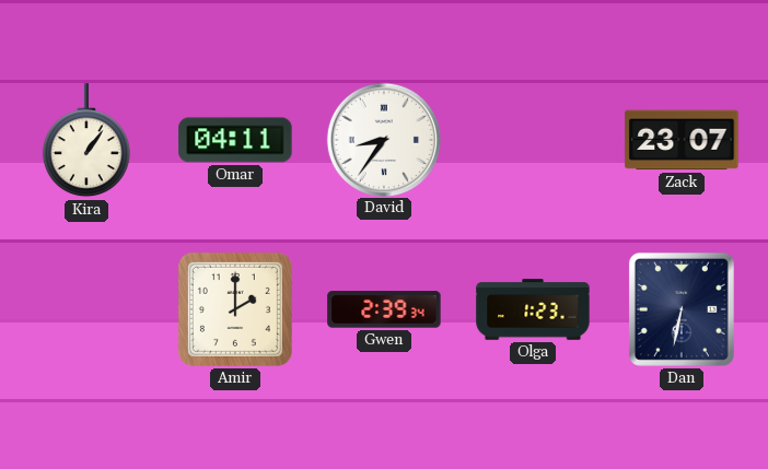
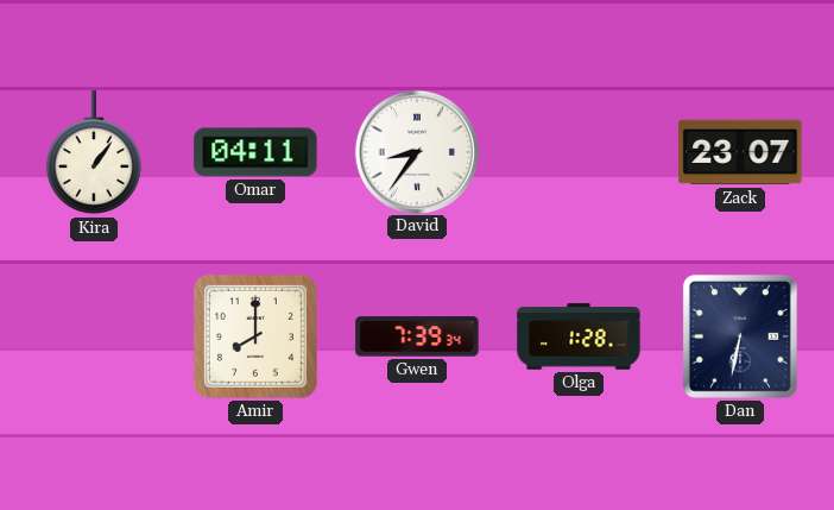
Amir: 2:00 -> 8:00 (255, 336)
Gwen: 2:39 -> 7:39 (417, 336)
Olga: 1:23 -> 1:28 (579, 336)
